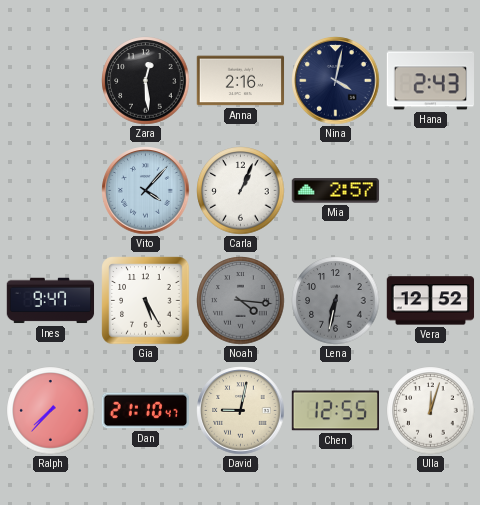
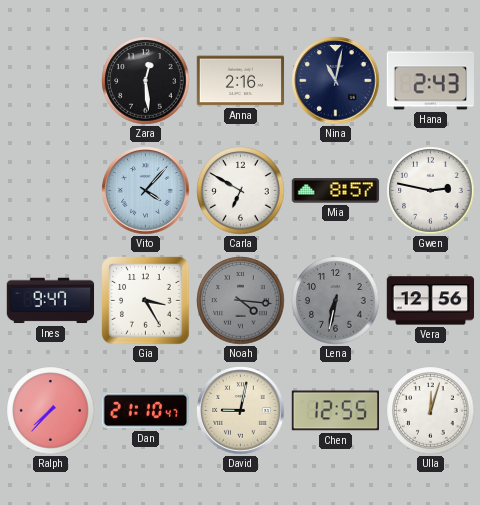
Nina: 4:02 -> 11:02 (336, 81)
Carla: 1:04 -> 6:50 (241, 191)
Mia: 2:57 -> 8:57 (336, 191)
Gwen: none -> 2:47 (431, 191)
Gia: 5:25 -> 3:25 (146, 301)
Vera: 12:52 -> 12:56 (431, 301)
